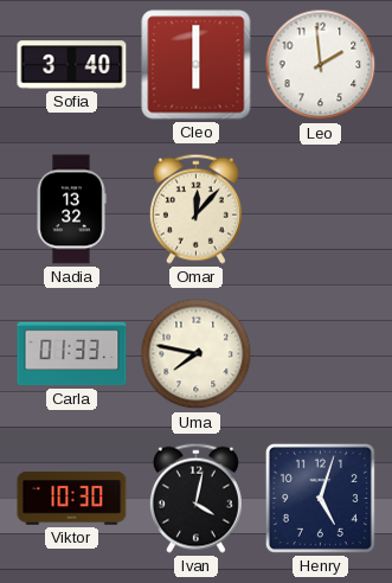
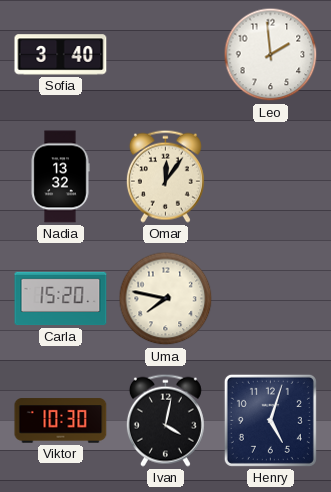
Cleo: 6:00 -> none (197, 65)
Omar: 12:07 -> 12:06 (165, 176)
Carla: 01:33 -> 15:20 (61, 299)
